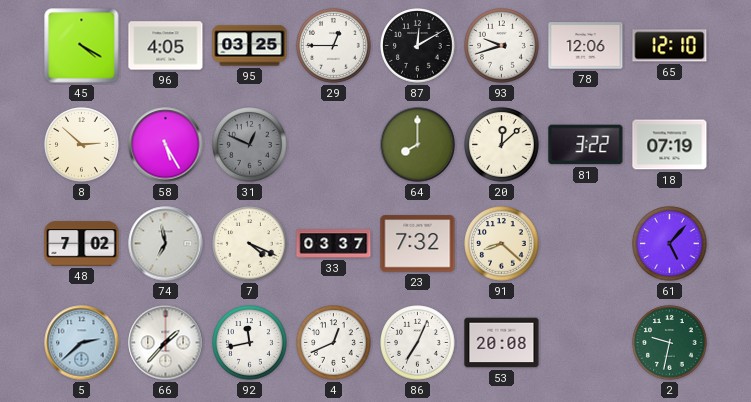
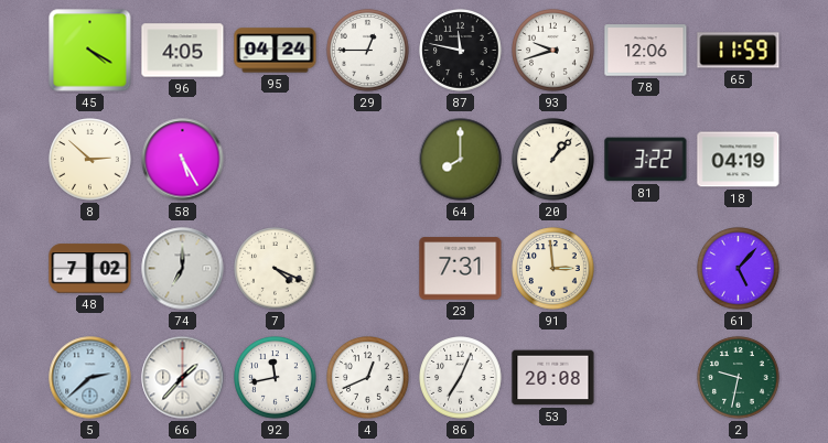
95: 03:25 -> 04:24 (276, 51)
87: 12:10 -> 11:47 (461, 51)
65: 12:10 -> 11:59 (739, 51)
31: 12:49 -> none (250, 145)
20: 12:08 -> 1:07 (553, 160)
18: 07:19 -> 04:19 (739, 160)
74: 6:58 -> 7:00 (183, 269)
33: 03:37 -> none (334, 244)
23: 7:32 -> 7:31 (461, 269)
91: 8:22 -> 2:59 (553, 269)
